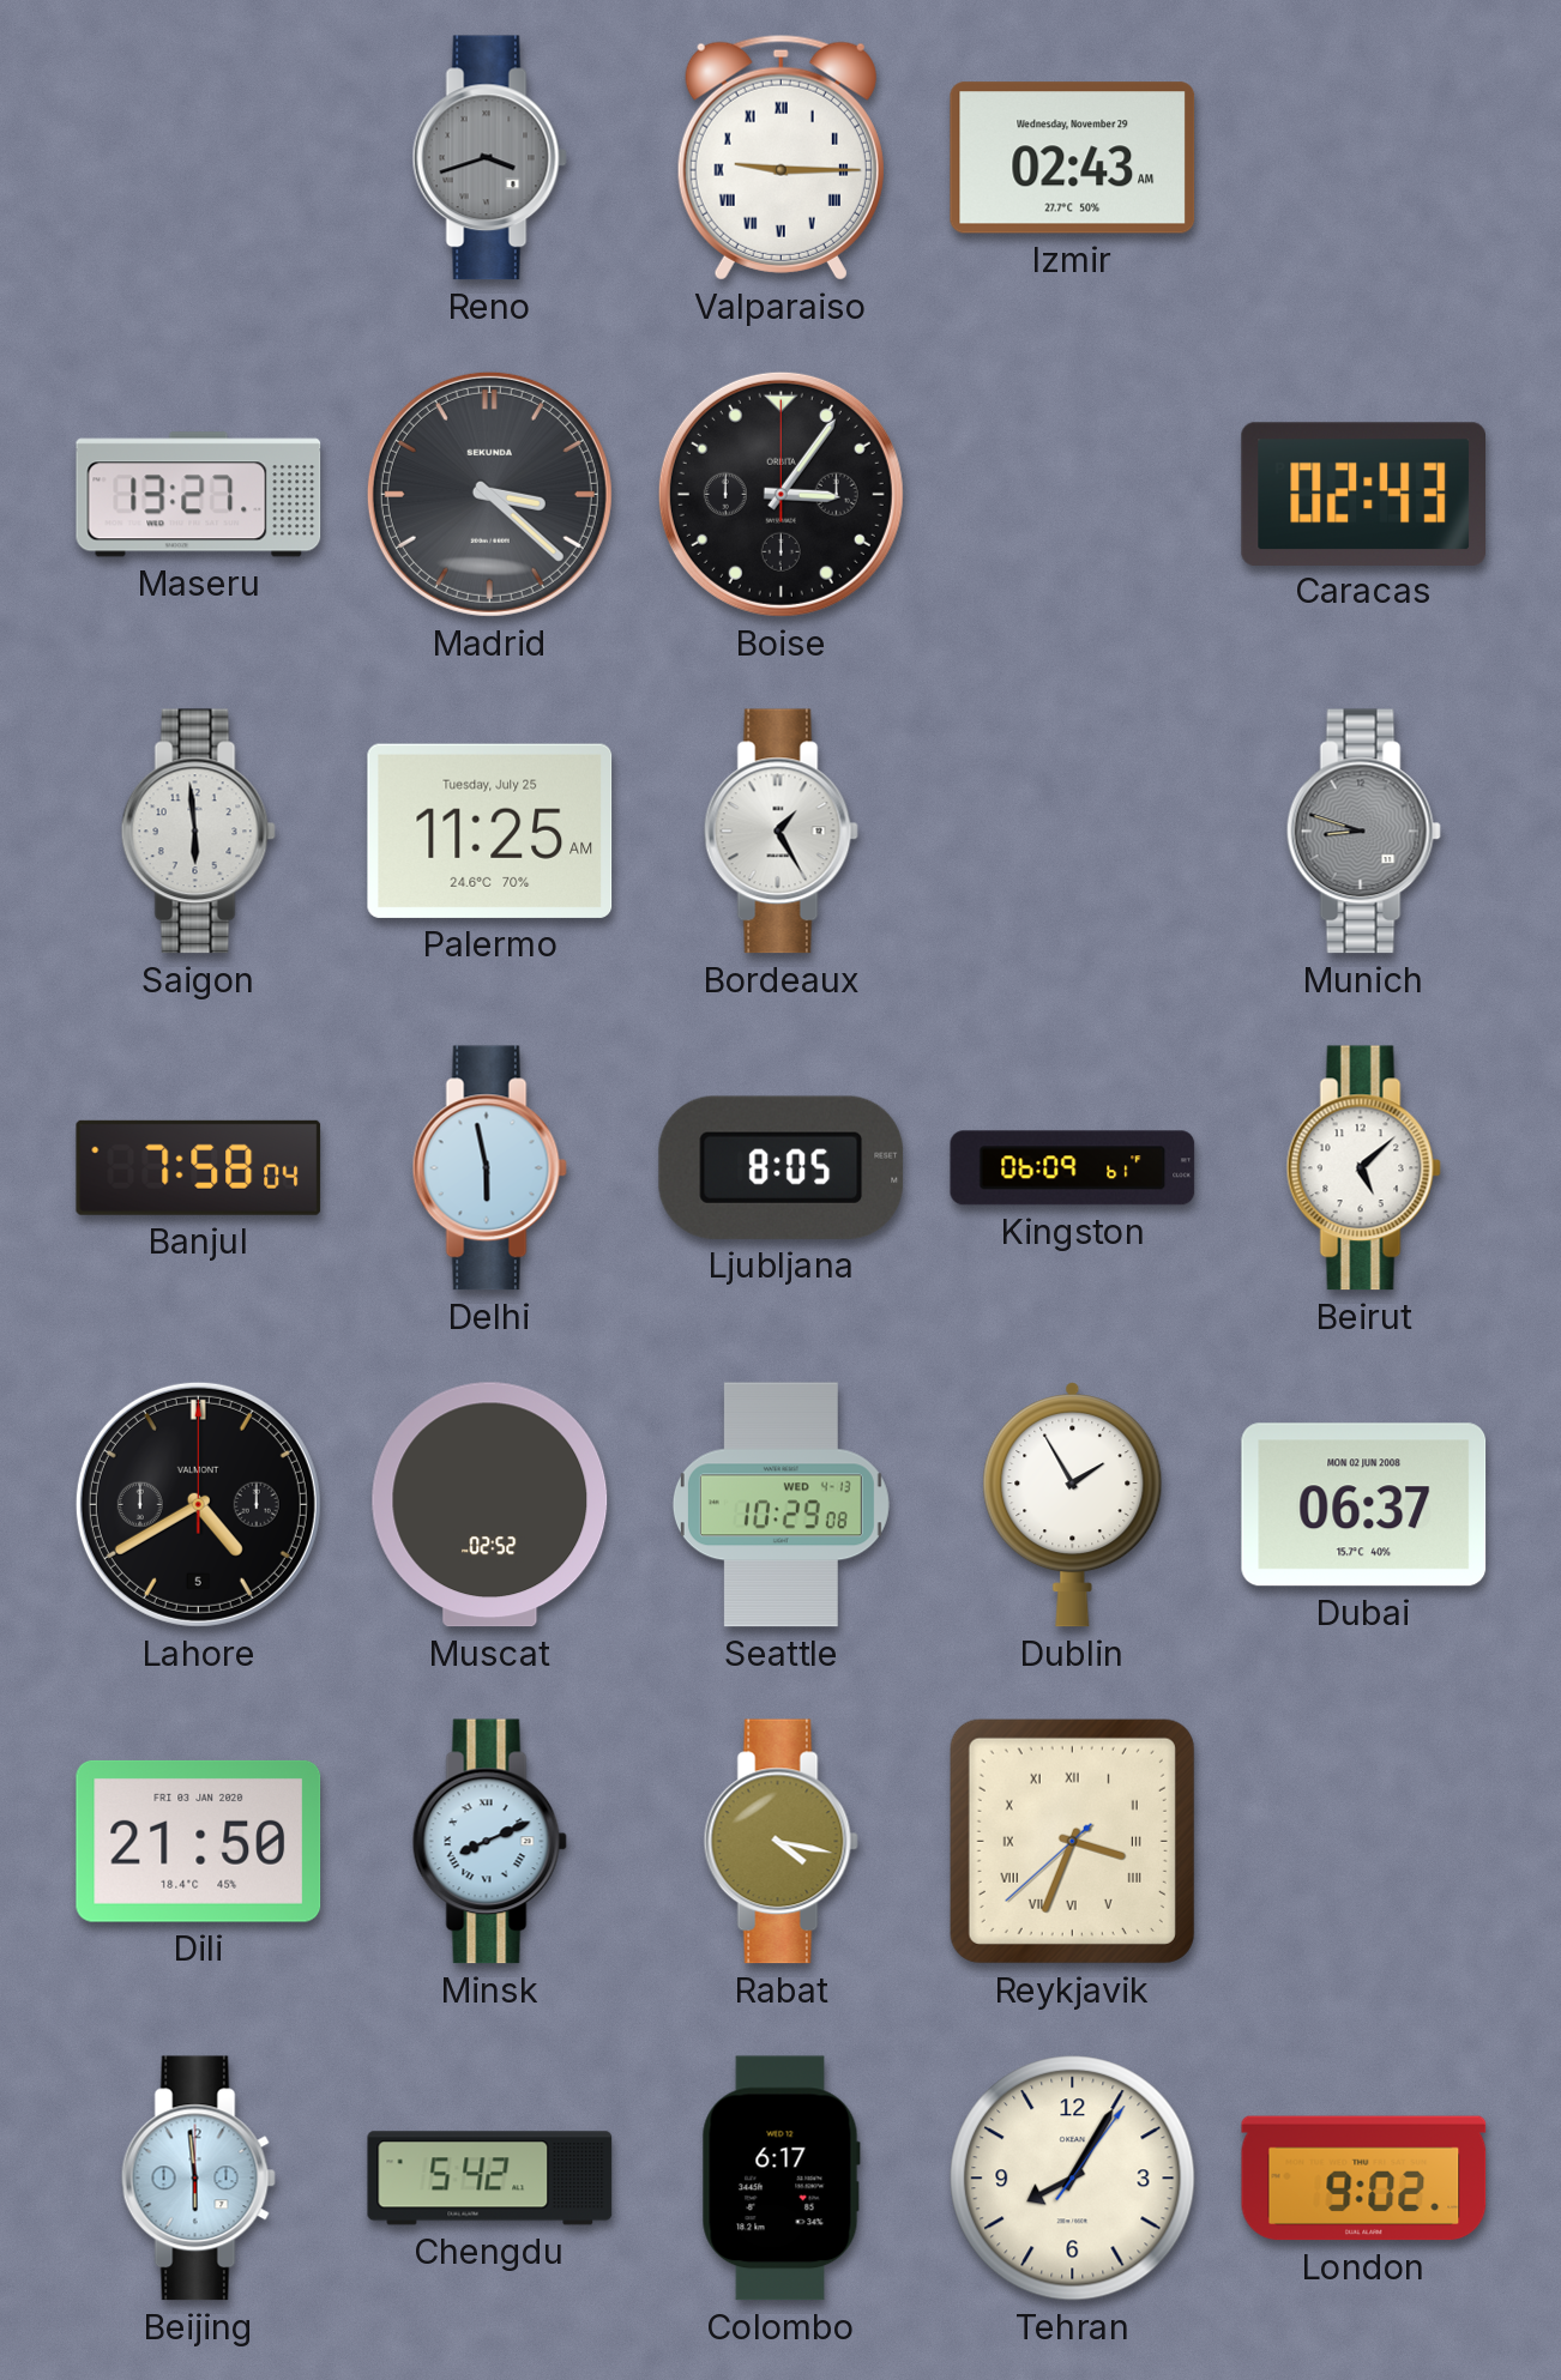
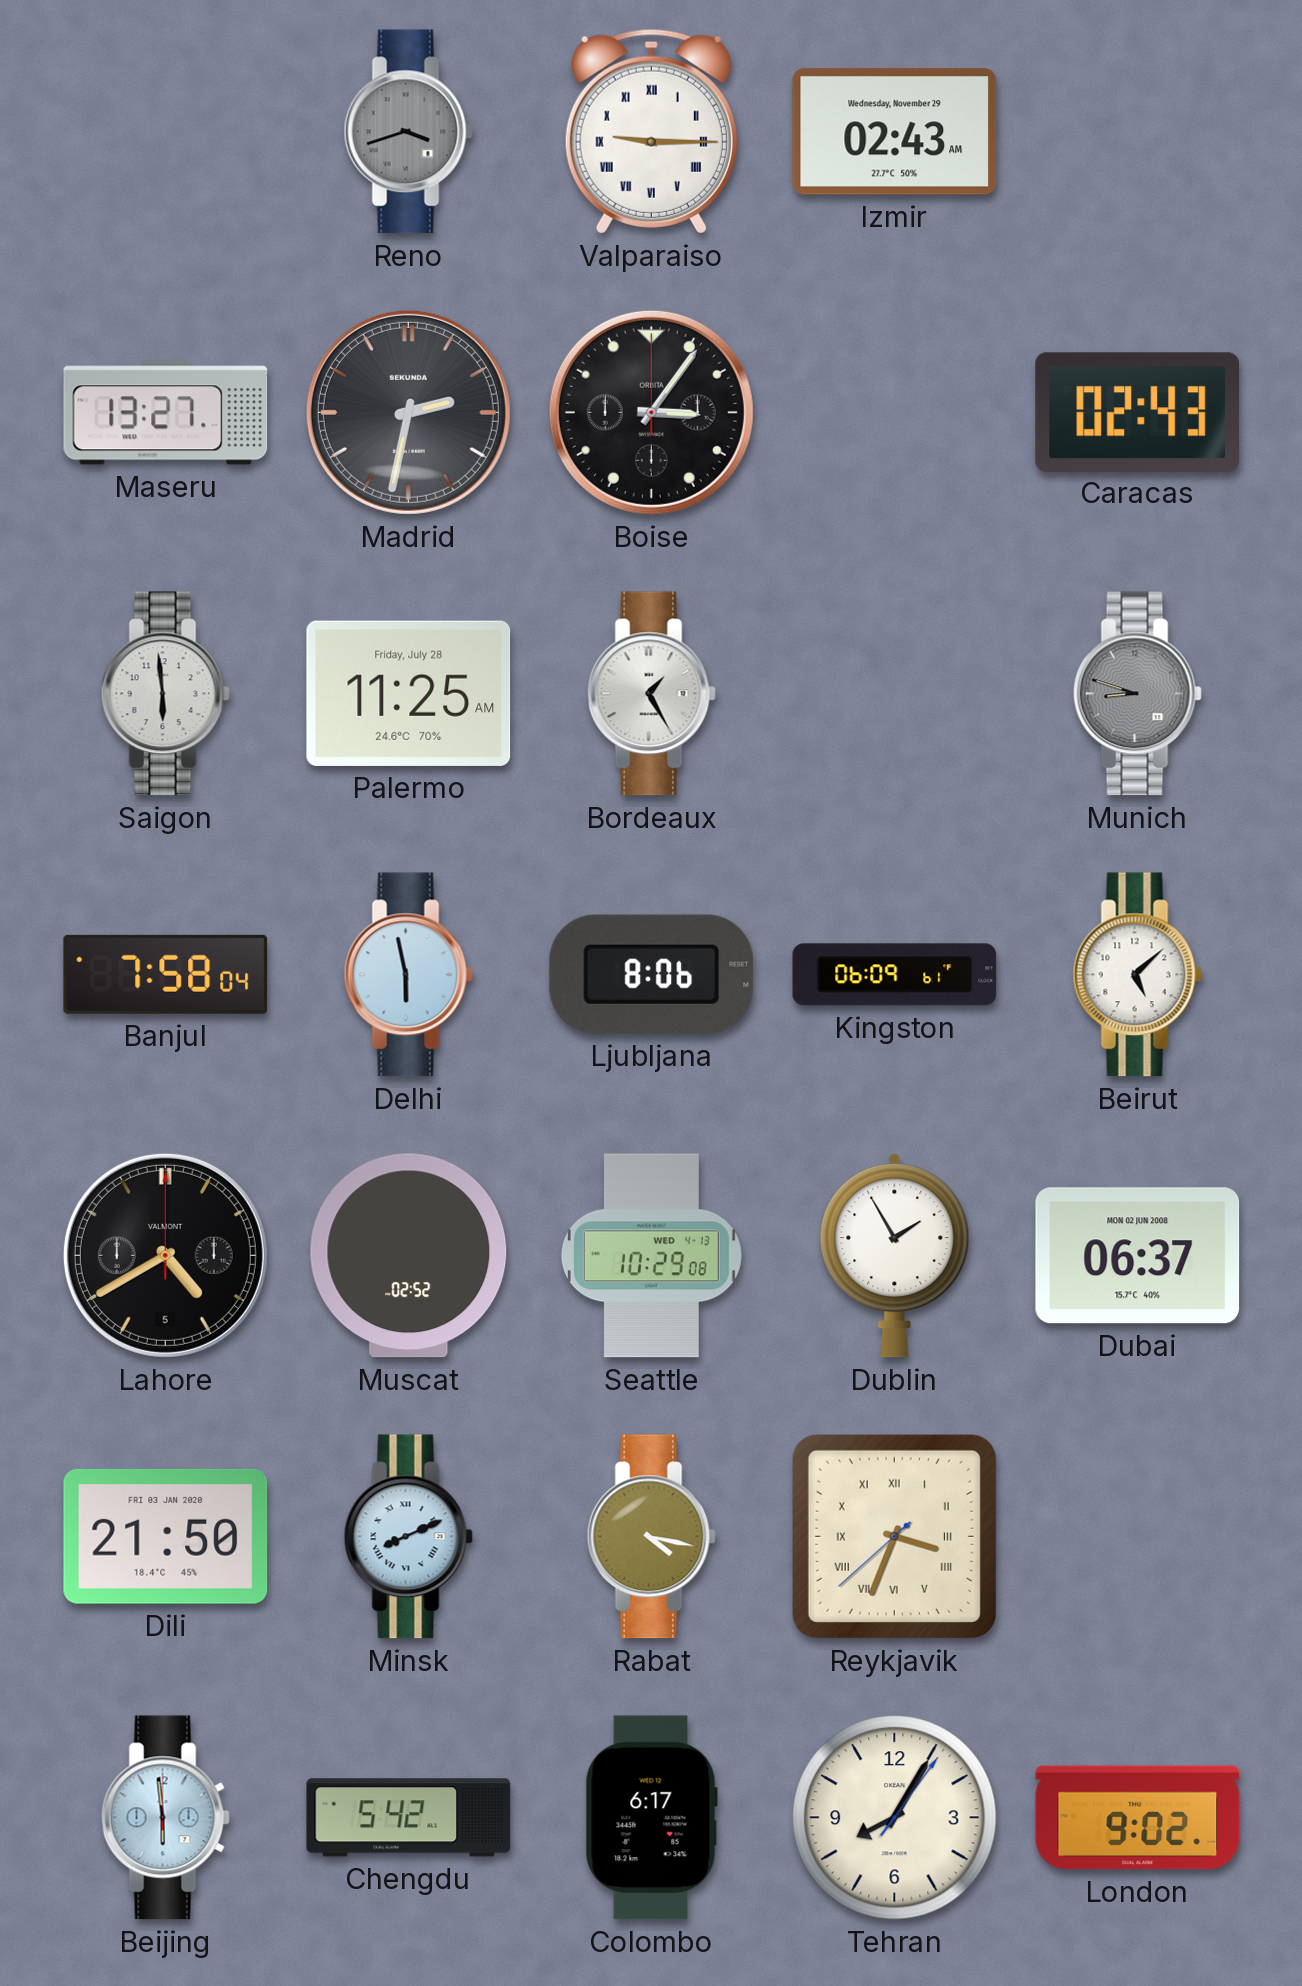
Madrid: 3:22 -> 2:32 (408, 412)
Palermo date: Tuesday, July 25 -> Friday, July 28 (409, 693)
Ljubljana: 8:05 -> 8:06 (652, 974)
